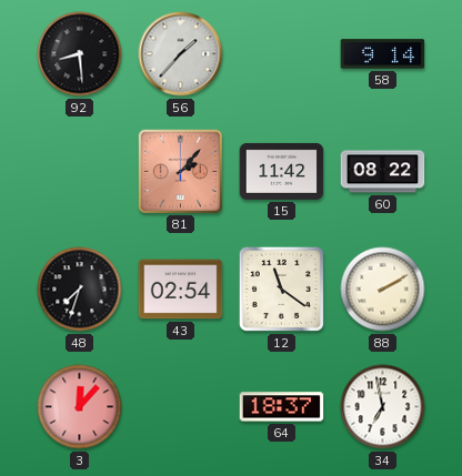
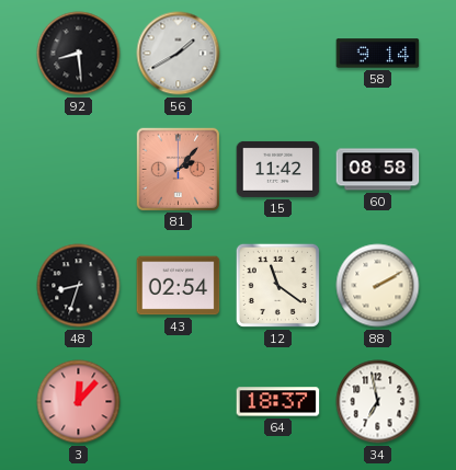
56: 1:37 -> 1:40 (179, 54)
60: 08:22 -> 08:58 (378, 170)
48: 7:33 -> 8:33 (79, 286)
